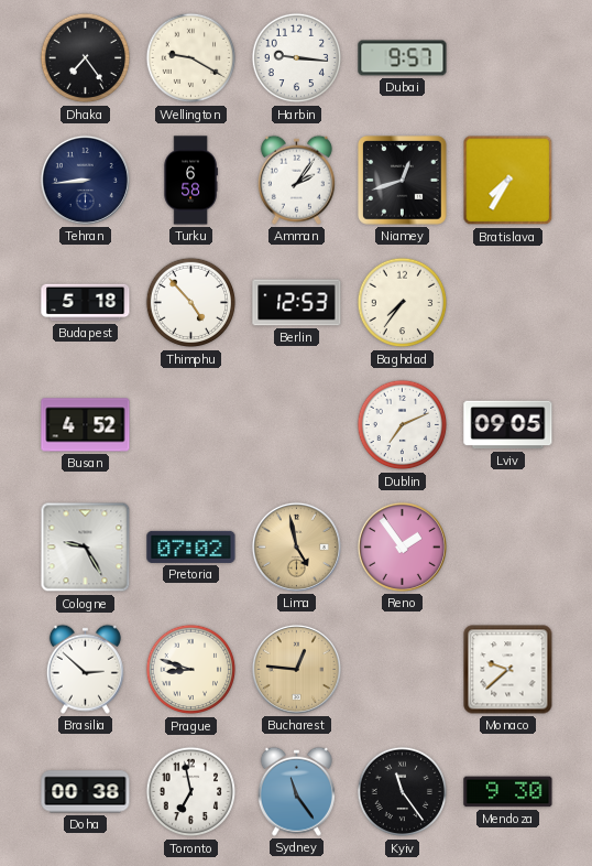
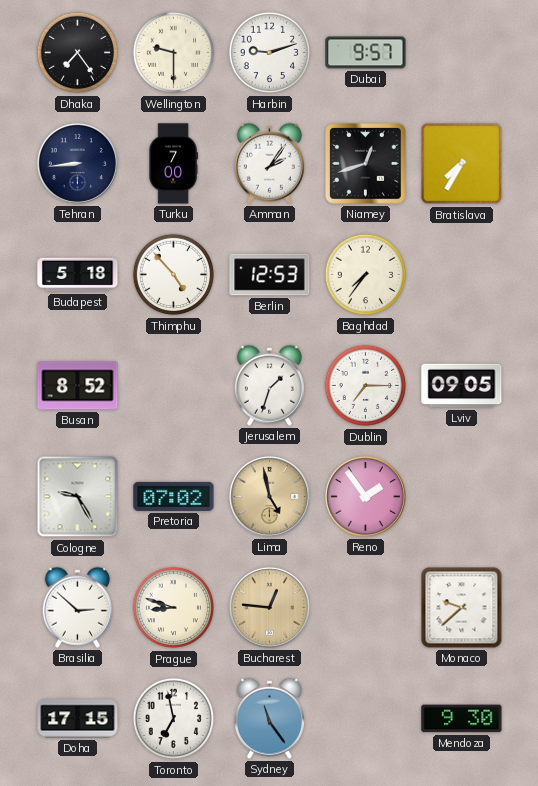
Wellington: 9:20 -> 9:30 (174, 53)
Harbin: 9:16 -> 9:12 (270, 53)
Turku: 6:58 -> 7:00 (173, 164)
Busan: 4:52 -> 8:52 (78, 386)
Jerusalem: none -> 1:33 (269, 385)
Dublin: 7:11 -> 7:15 (366, 386)
Doha: 00:38 -> 17:15 (78, 719)
Kyiv: 11:24 -> none (403, 792)
